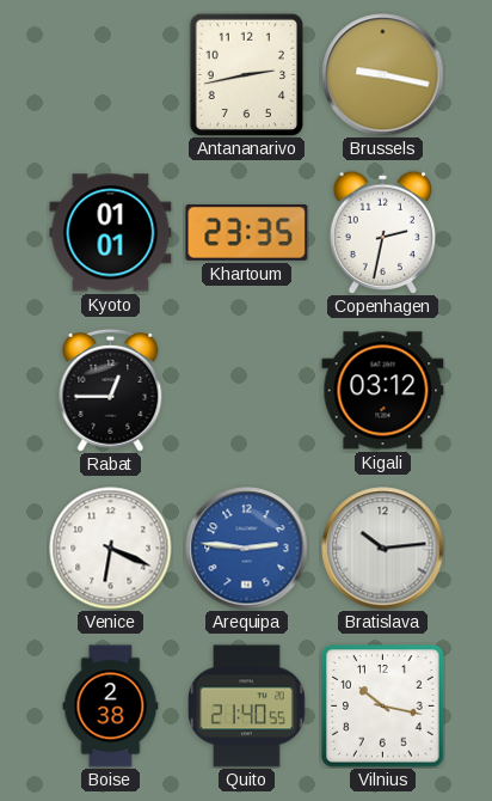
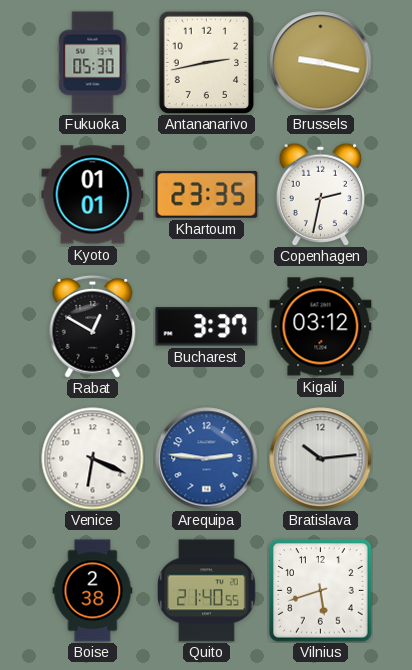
Fukuoka: none -> 05:30 (93, 63)
Rabat: 12:45 -> 12:50 (93, 326)
Bucharest: none -> 3:37 (207, 327)
Vilnius: 10:17 -> 5:42 (321, 591)
